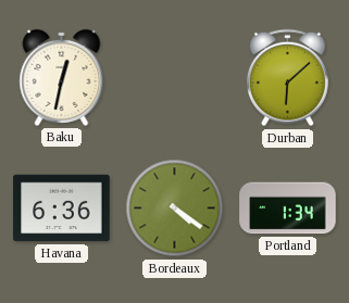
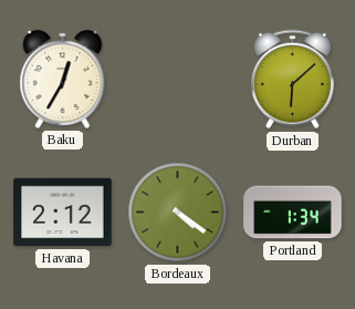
Baku: 12:32 -> 12:35 (63, 79)
Havana: 6:36 -> 2:12 (63, 213)
